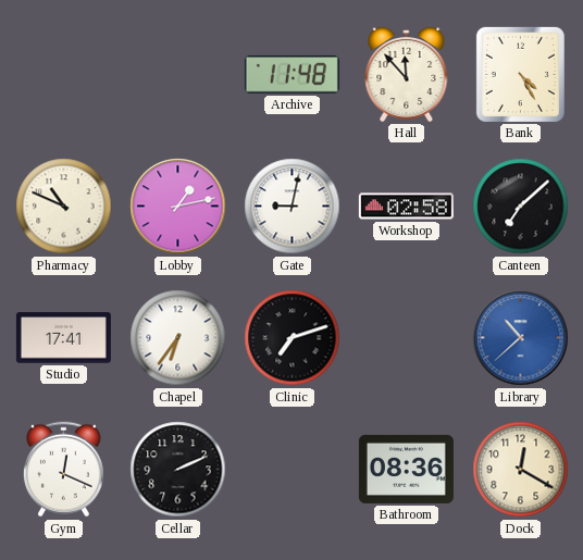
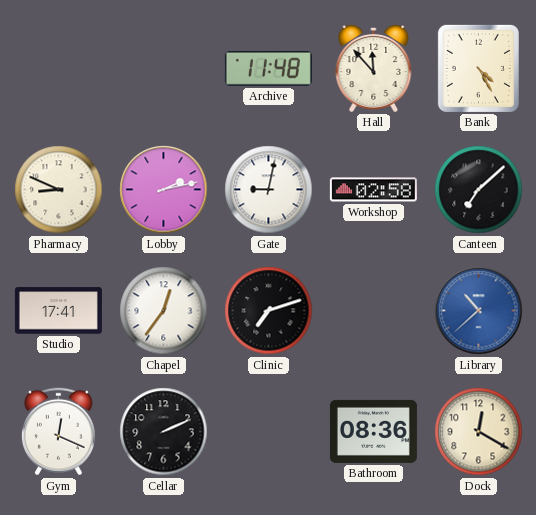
Pharmacy: 10:49 -> 8:49 (59, 190)
Lobby: 1:13 -> 2:13 (164, 190)
Chapel: 6:36 -> 12:36 (164, 311)
